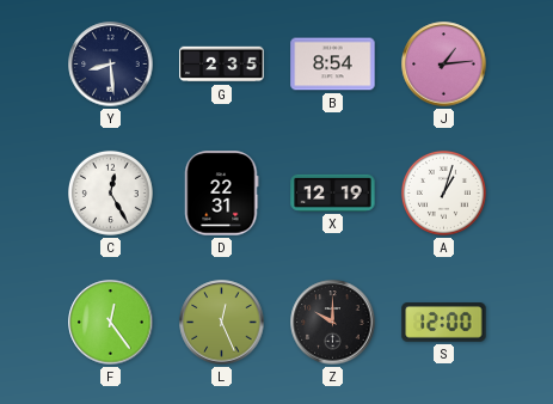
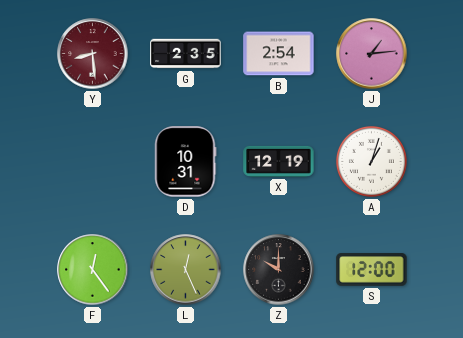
Y dial: navy -> burgundy (93, 54)
B: 8:54 -> 2:54 (279, 54)
C: 12:25 -> none (110, 192)
D: 22:31 -> 10:31 (186, 162)
